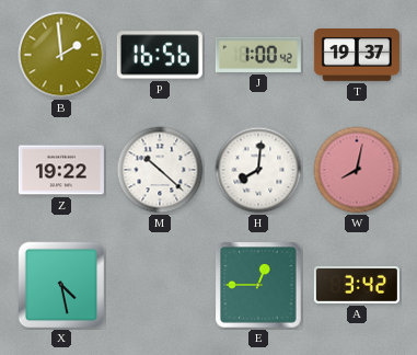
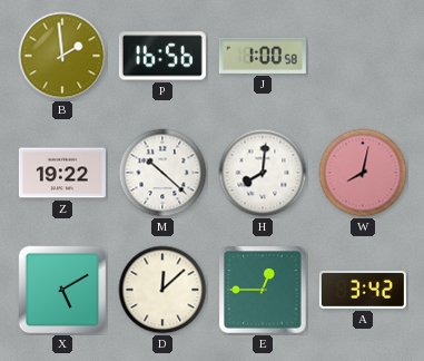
J: 1:00:42 -> 1:00:58 (263, 56)
T: 19:37 -> none (357, 56)
X: 4:28 -> 5:10 (62, 290)
D: none -> 12:08 (162, 290)
